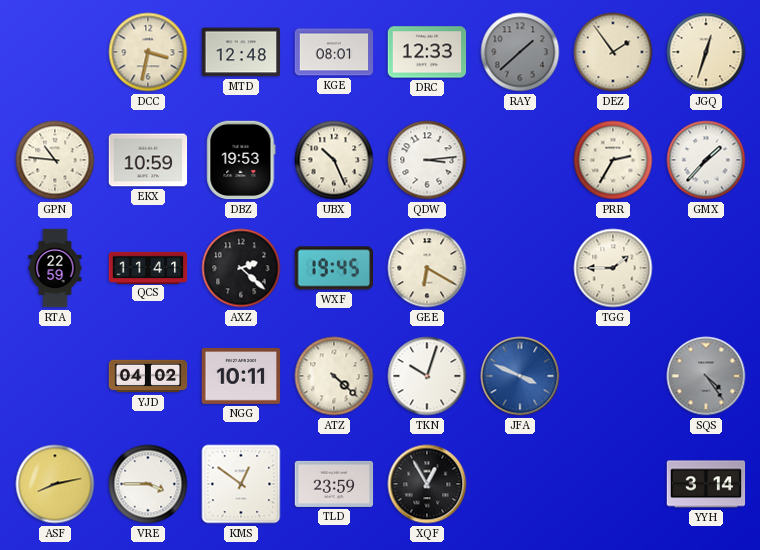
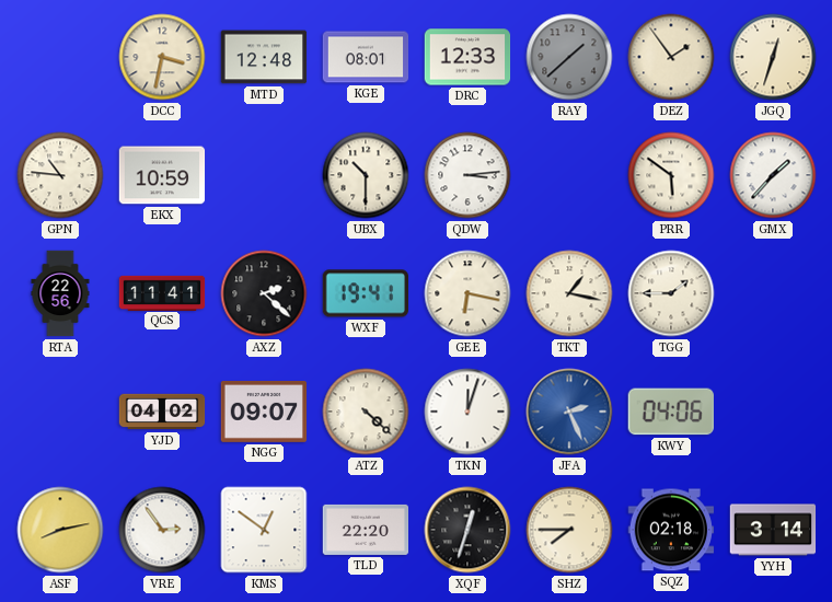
DBZ: 19:53 -> none (241, 160)
UBX: 10:26 -> 10:30 (366, 175)
PRR: 2:35 -> 5:51 (671, 175)
RTA: 22:59 -> 22:56 (60, 293)
WXF: 19:45 -> 19:41 (365, 293)
GEE: 6:20 -> 6:17 (467, 293)
TKT: none -> 1:17 (569, 293)
NGG: 10:11 -> 09:07 (264, 412)
TKN: 10:03 -> 12:03 (467, 412)
JFA: 3:49 -> 2:26 (569, 412)
KWY: none -> 04:06 (671, 412)
SQS: 4:24 -> none (706, 376)
VRE: 3:45 -> 2:54 (162, 530)
TLD: 23:59 -> 22:20 (366, 530)
XQF: 12:55 -> 12:33 (467, 530)
SHZ: none -> 7:45 (569, 530)
SQZ: none -> 02:18 (671, 530)
